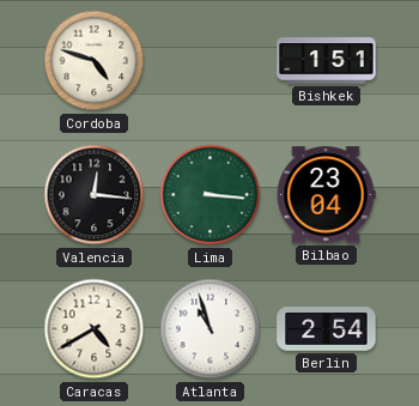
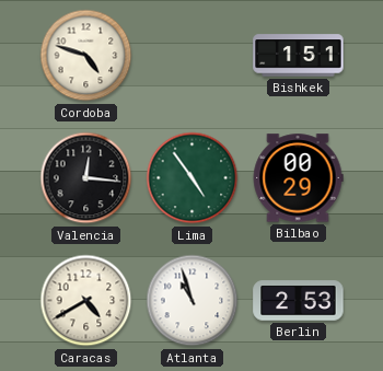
Lima: 3:16 -> 4:54 (193, 178)
Bilbao: 23:04 -> 00:29 (298, 178)
Berlin: 2:54 -> 2:53 (299, 301)
